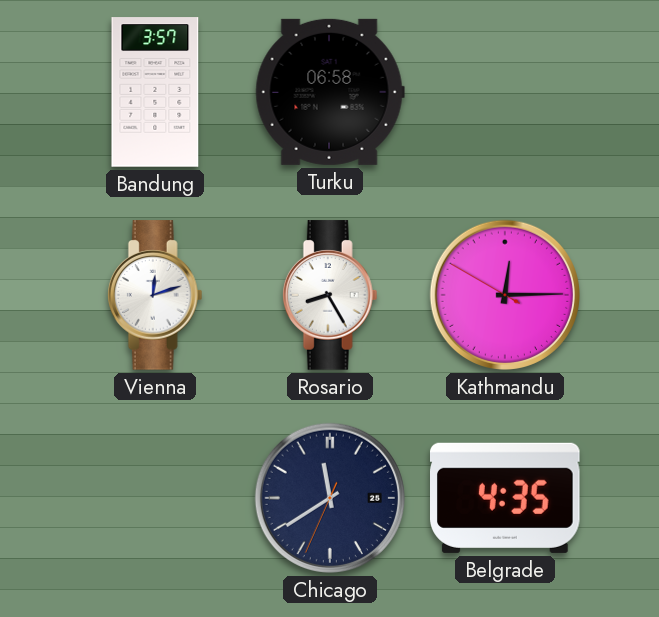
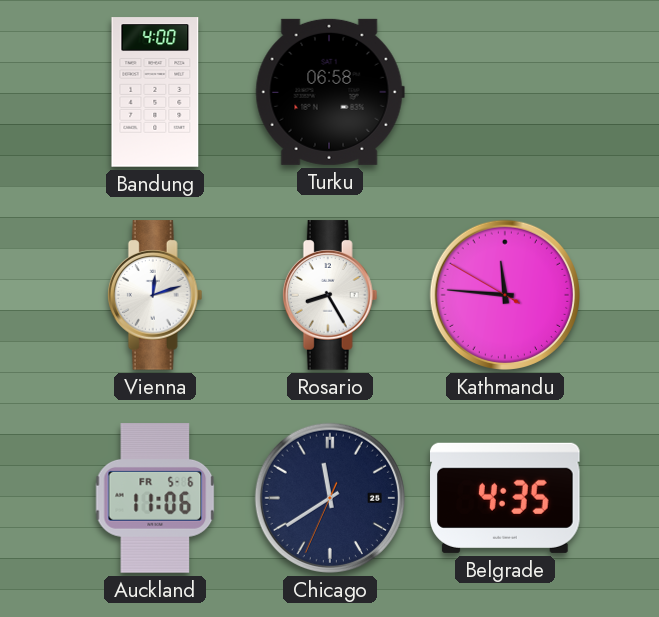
Bandung: 3:57 -> 4:00 (155, 92)
Kathmandu: 12:14 -> 11:45 (505, 295)
Auckland: none -> 11:06 (155, 498)
